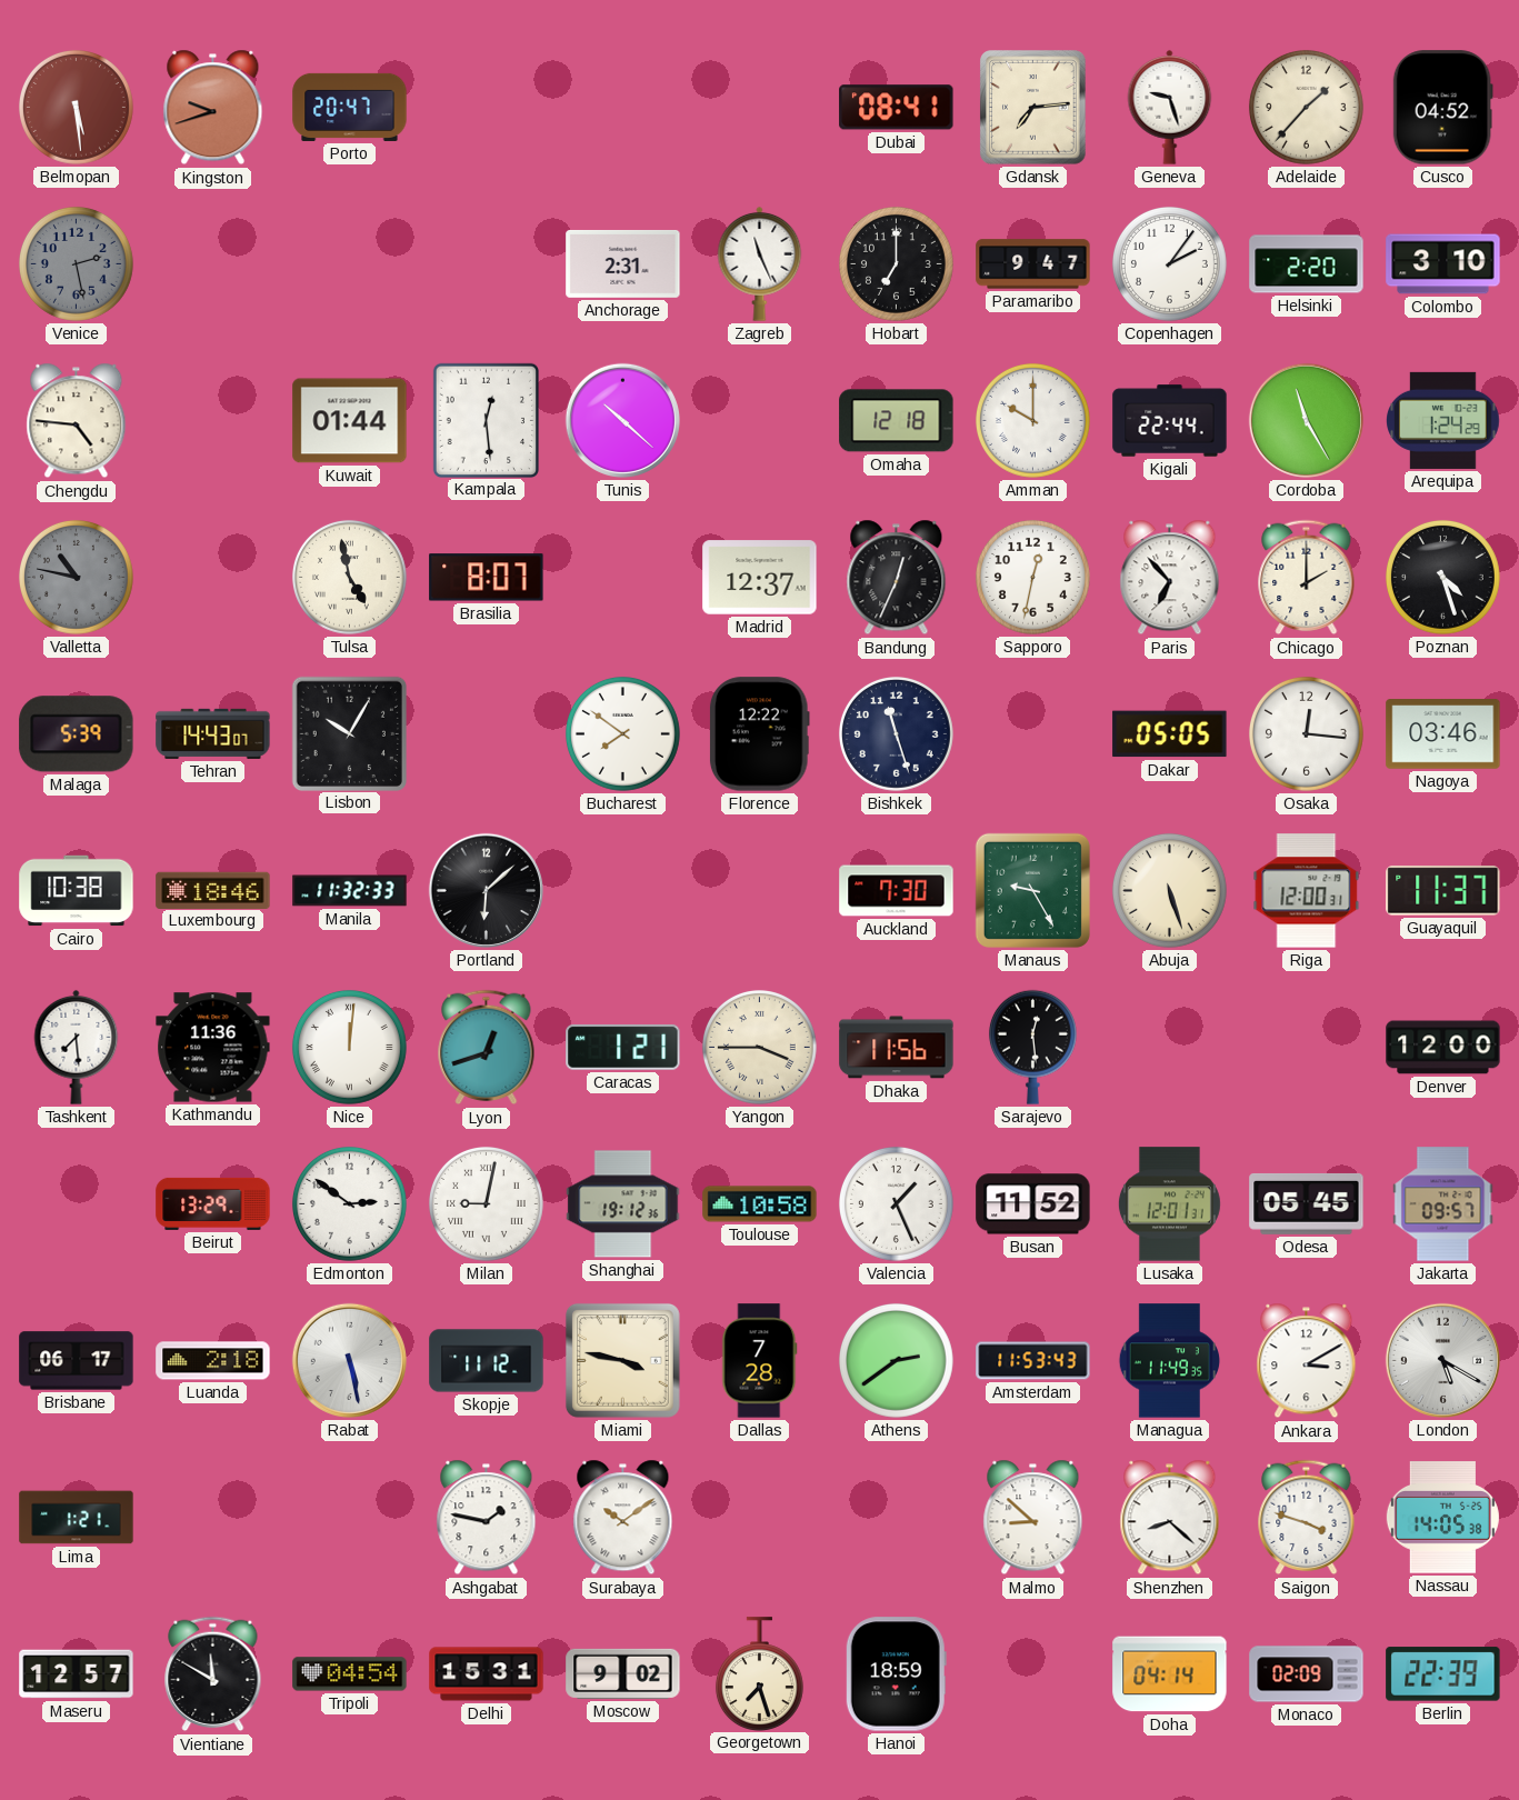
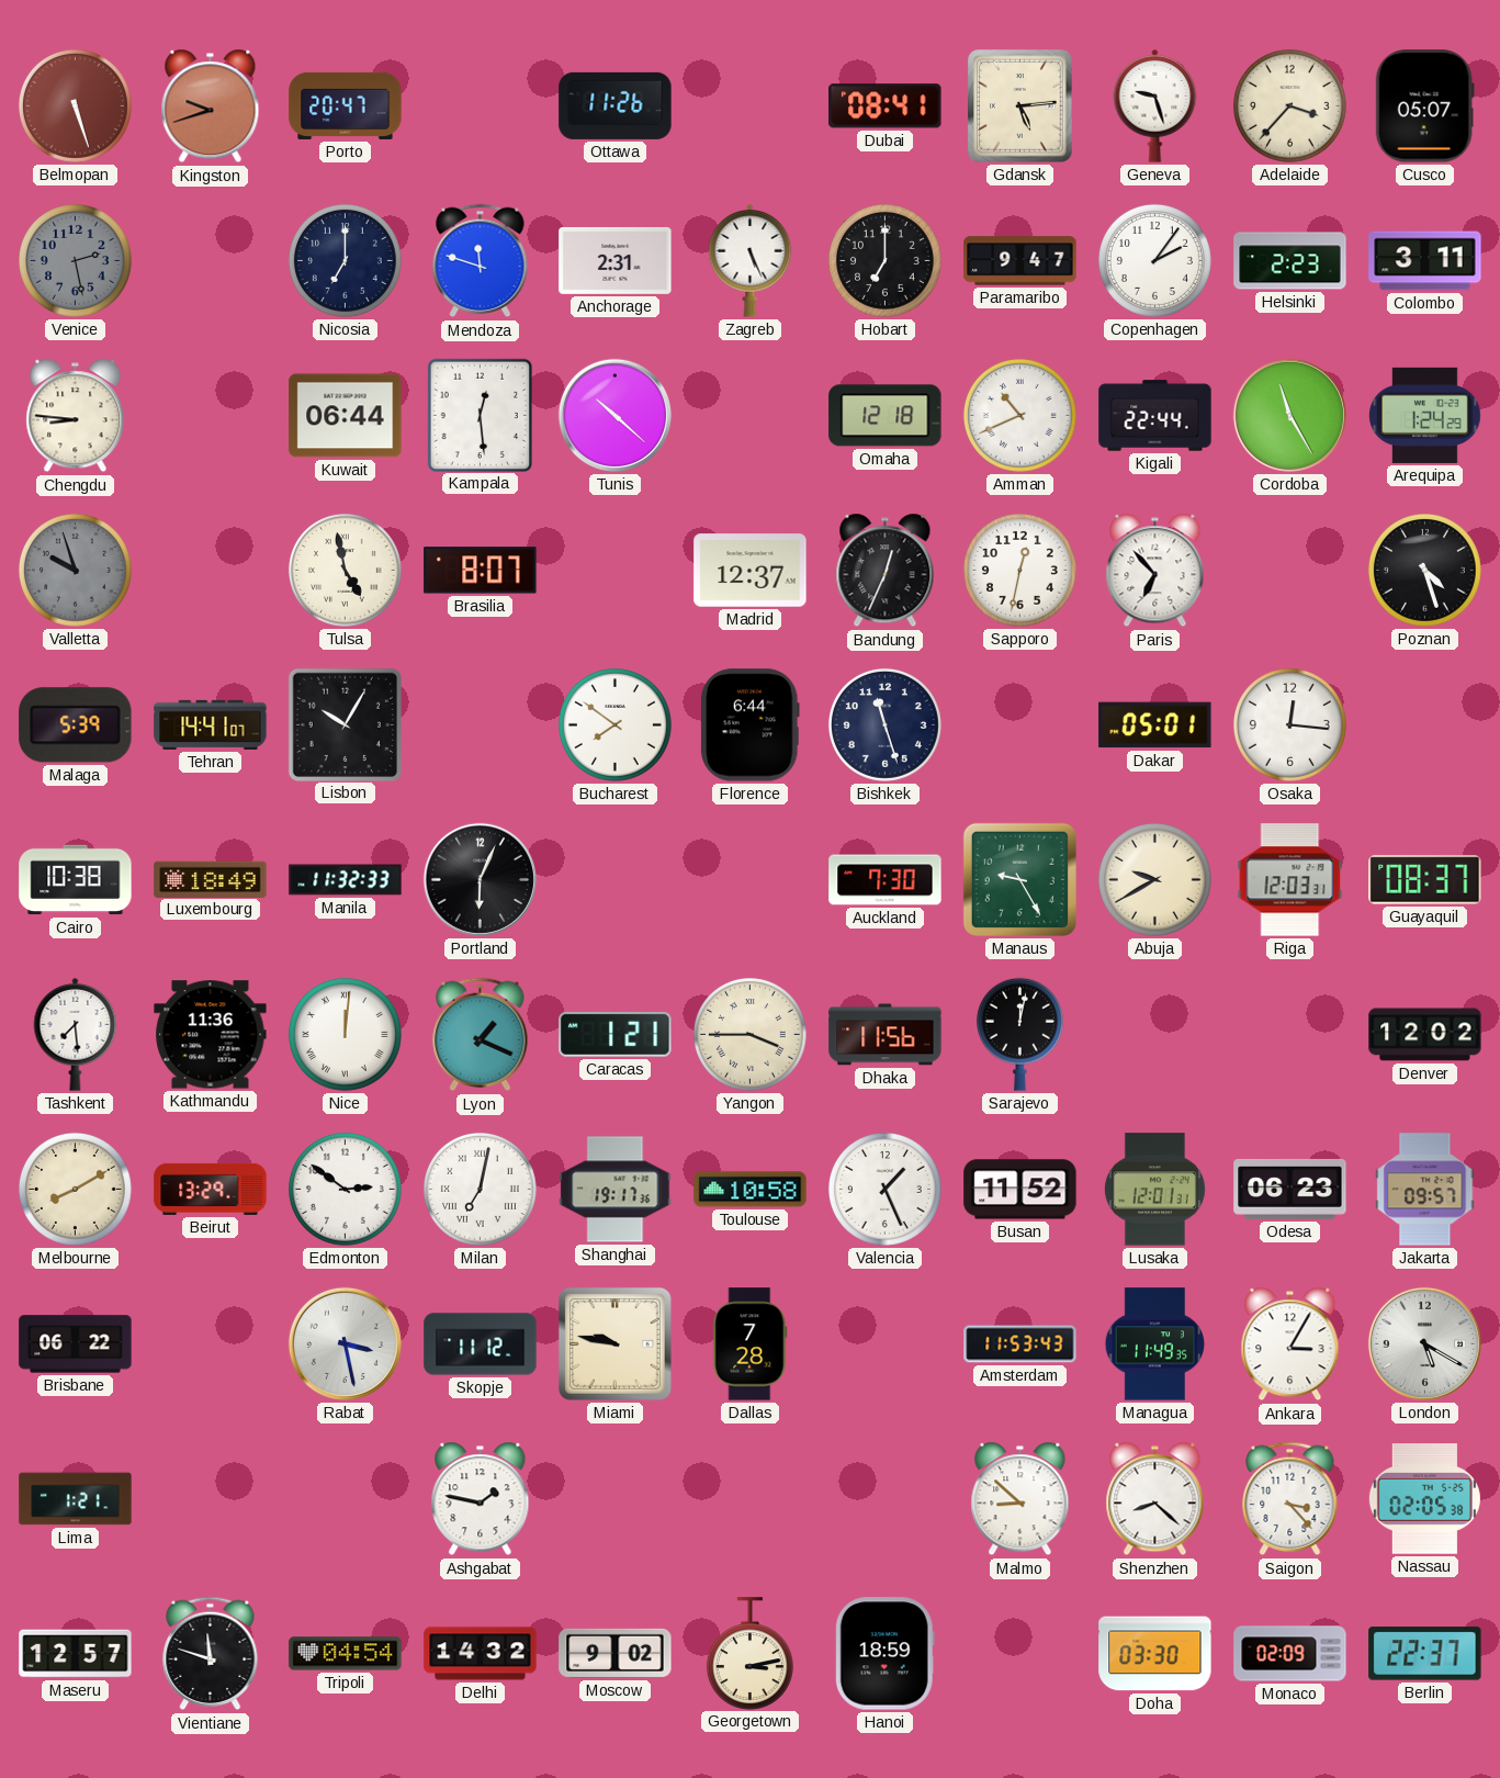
Belmopan: 5:29 -> 5:27 (75, 105)
Ottawa: none -> 11:26 (616, 105)
Gdansk: 7:14 -> 5:14 (1020, 106)
Adelaide: 1:37 -> 3:37 (1289, 105)
Cusco: 04:52 -> 05:07 (1424, 106)
Nicosia: none -> 7:00 (345, 260)
Mendoza: none -> 11:48 (481, 261)
Zagreb: 11:26 -> 5:26 (751, 260)
Helsinki: 2:20 -> 2:23 (1290, 261)
Colombo: 3:10 -> 3:11 (1425, 261)
Chengdu: 4:46 -> 8:46 (76, 416)
Kuwait: 01:44 -> 06:44 (346, 416)
Amman: 10:00 -> 10:41 (1019, 415)
Valletta: 10:47 -> 9:57 (75, 570)
Chicago: 2:00 -> none (1307, 578)
Tehran: 14:43 -> 14:41 (211, 724)
Florence: 12:22 -> 6:44 (749, 725)
Dakar: 05:05 -> 05:01 (1155, 725)
Nagoya: 03:46 -> none (1443, 734)
Luxembourg: 18:46 -> 18:49 (211, 879)
Portland: 6:08 -> 6:04 (480, 879)
Abuja: 5:27 -> 9:40 (1154, 879)
Riga: 12:00 -> 12:03 (1290, 880)
Guayaquil: 11:37 -> 08:37 (1425, 880)
Lyon: 12:42 -> 1:19 (481, 1035)
Sarajevo: 12:29 -> 12:02 (1019, 1034)
Denver: 12:00 -> 12:02 (1425, 1035)
Melbourne: none -> 8:10 (75, 1189)
Milan: 9:02 -> 7:02 (480, 1189)
Shanghai: 19:12 -> 19:17 (616, 1190)
Odesa: 05:45 -> 06:23 (1290, 1189)
Brisbane: 06:17 -> 06:22 (76, 1344)
Luanda: 2:18 -> none (213, 1361)
Rabat: 5:28 -> 3:28 (345, 1343)
Miami: 3:47 -> 9:47 (614, 1343)
Athens: 2:39 -> none (896, 1360)
Ankara: 3:10 -> 3:05 (1290, 1344)
Surabaya: 10:09 -> none (623, 1518)
Saigon: 3:48 -> 3:23 (1290, 1499)
Nassau: 14:05 -> 02:05 (1424, 1499)
Vientiane: 11:50 -> 11:48 (211, 1654)
Delhi: 15:31 -> 14:32 (481, 1654)
Georgetown: 7:27 -> 3:13 (749, 1653)
Doha: 04:14 -> 03:30 (1155, 1654)
Berlin: 22:39 -> 22:37 (1425, 1654)
